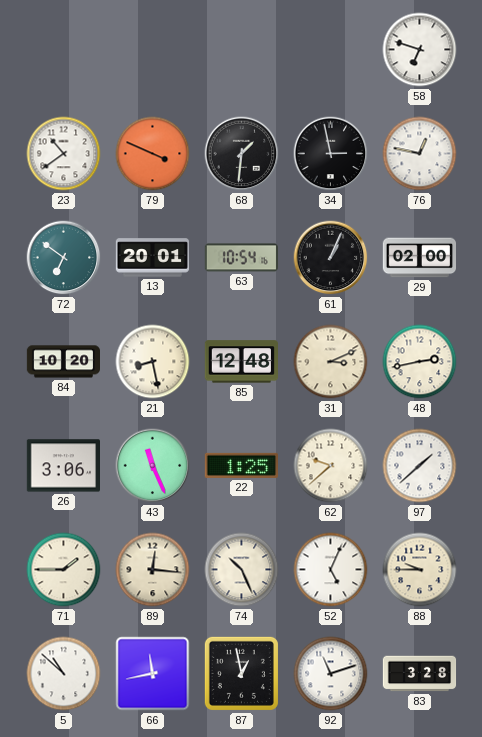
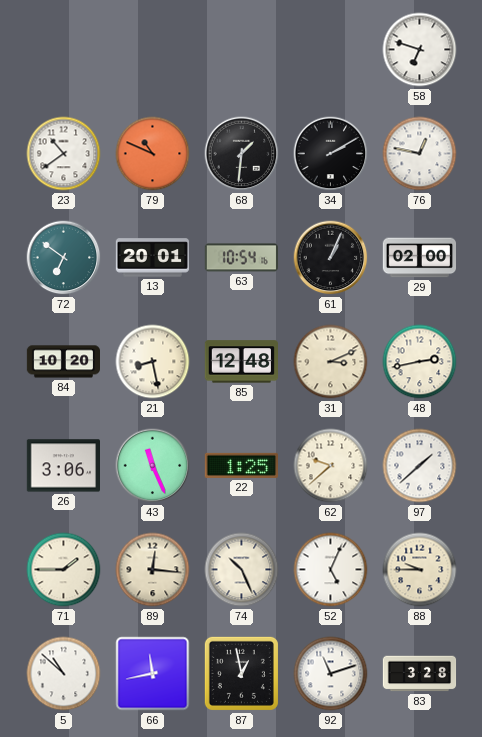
79: 3:49 -> 10:49 (153, 154)
34: 2:58 -> 2:10 (331, 154)
